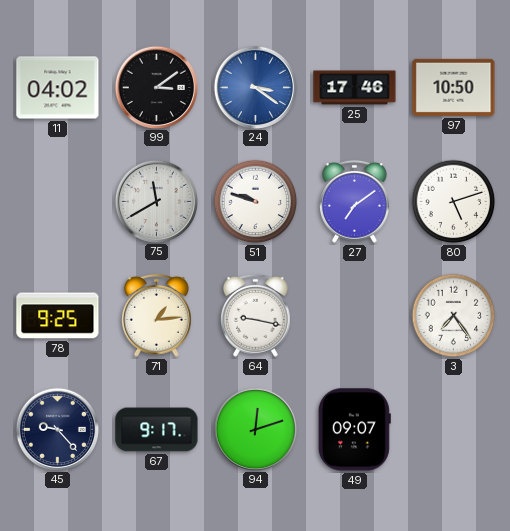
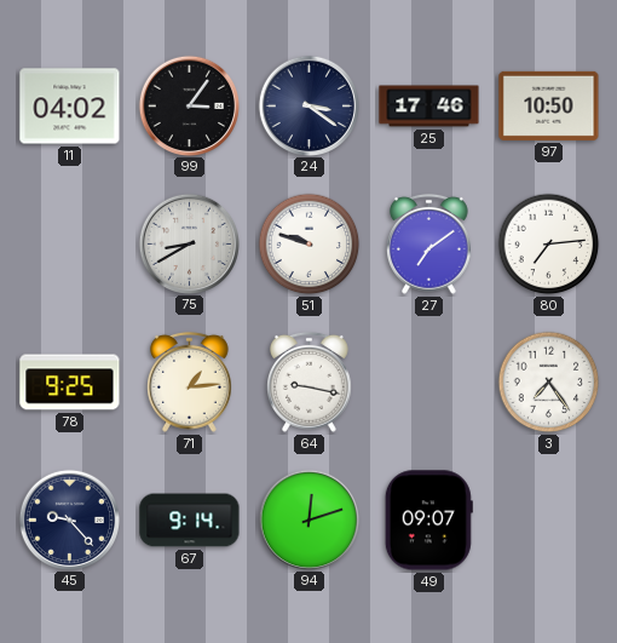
99: 3:09 -> 3:06 (189, 105)
24 dial: blue -> navy (308, 105)
75: 11:40 -> 8:40 (189, 243)
80: 5:12 -> 7:14 (549, 245)
67: 9:17 -> 9:14 (190, 521)
